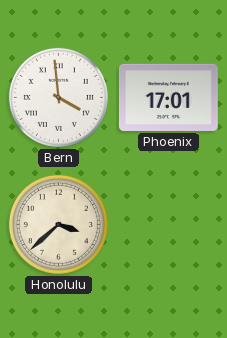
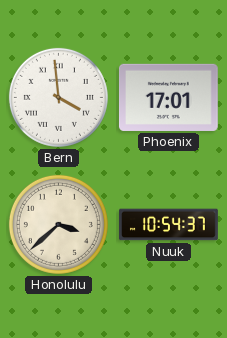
Nuuk: none -> 10:54 (169, 225)
